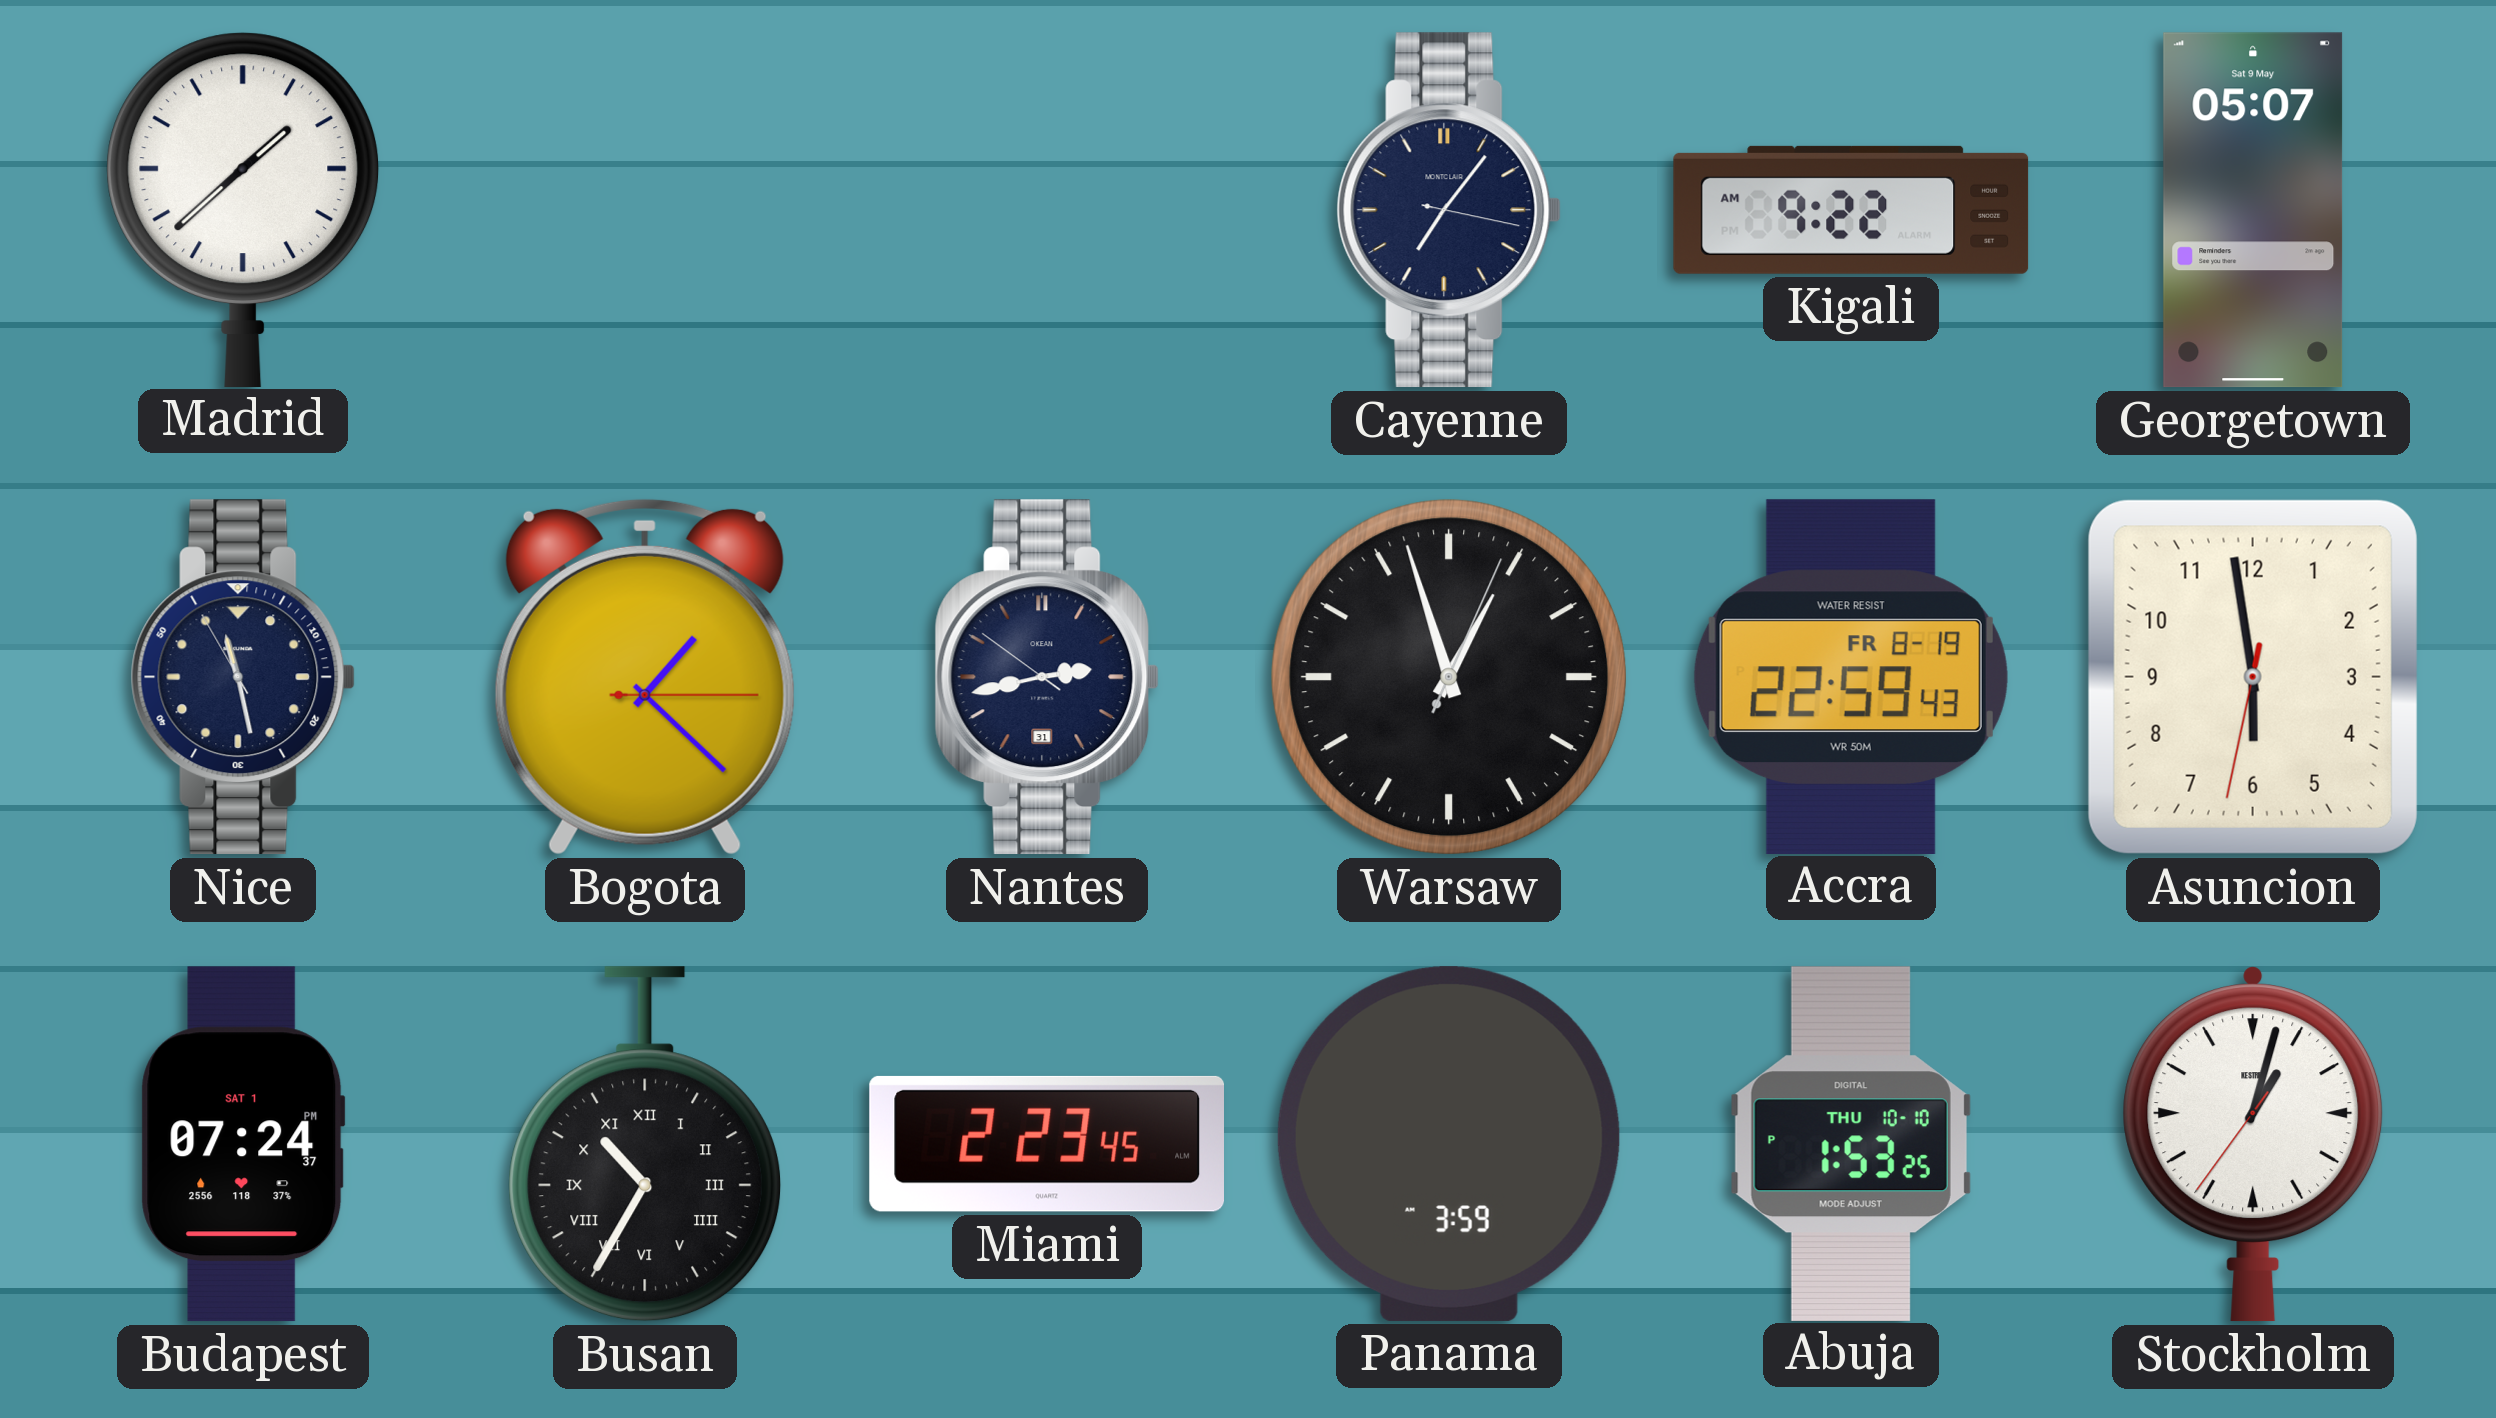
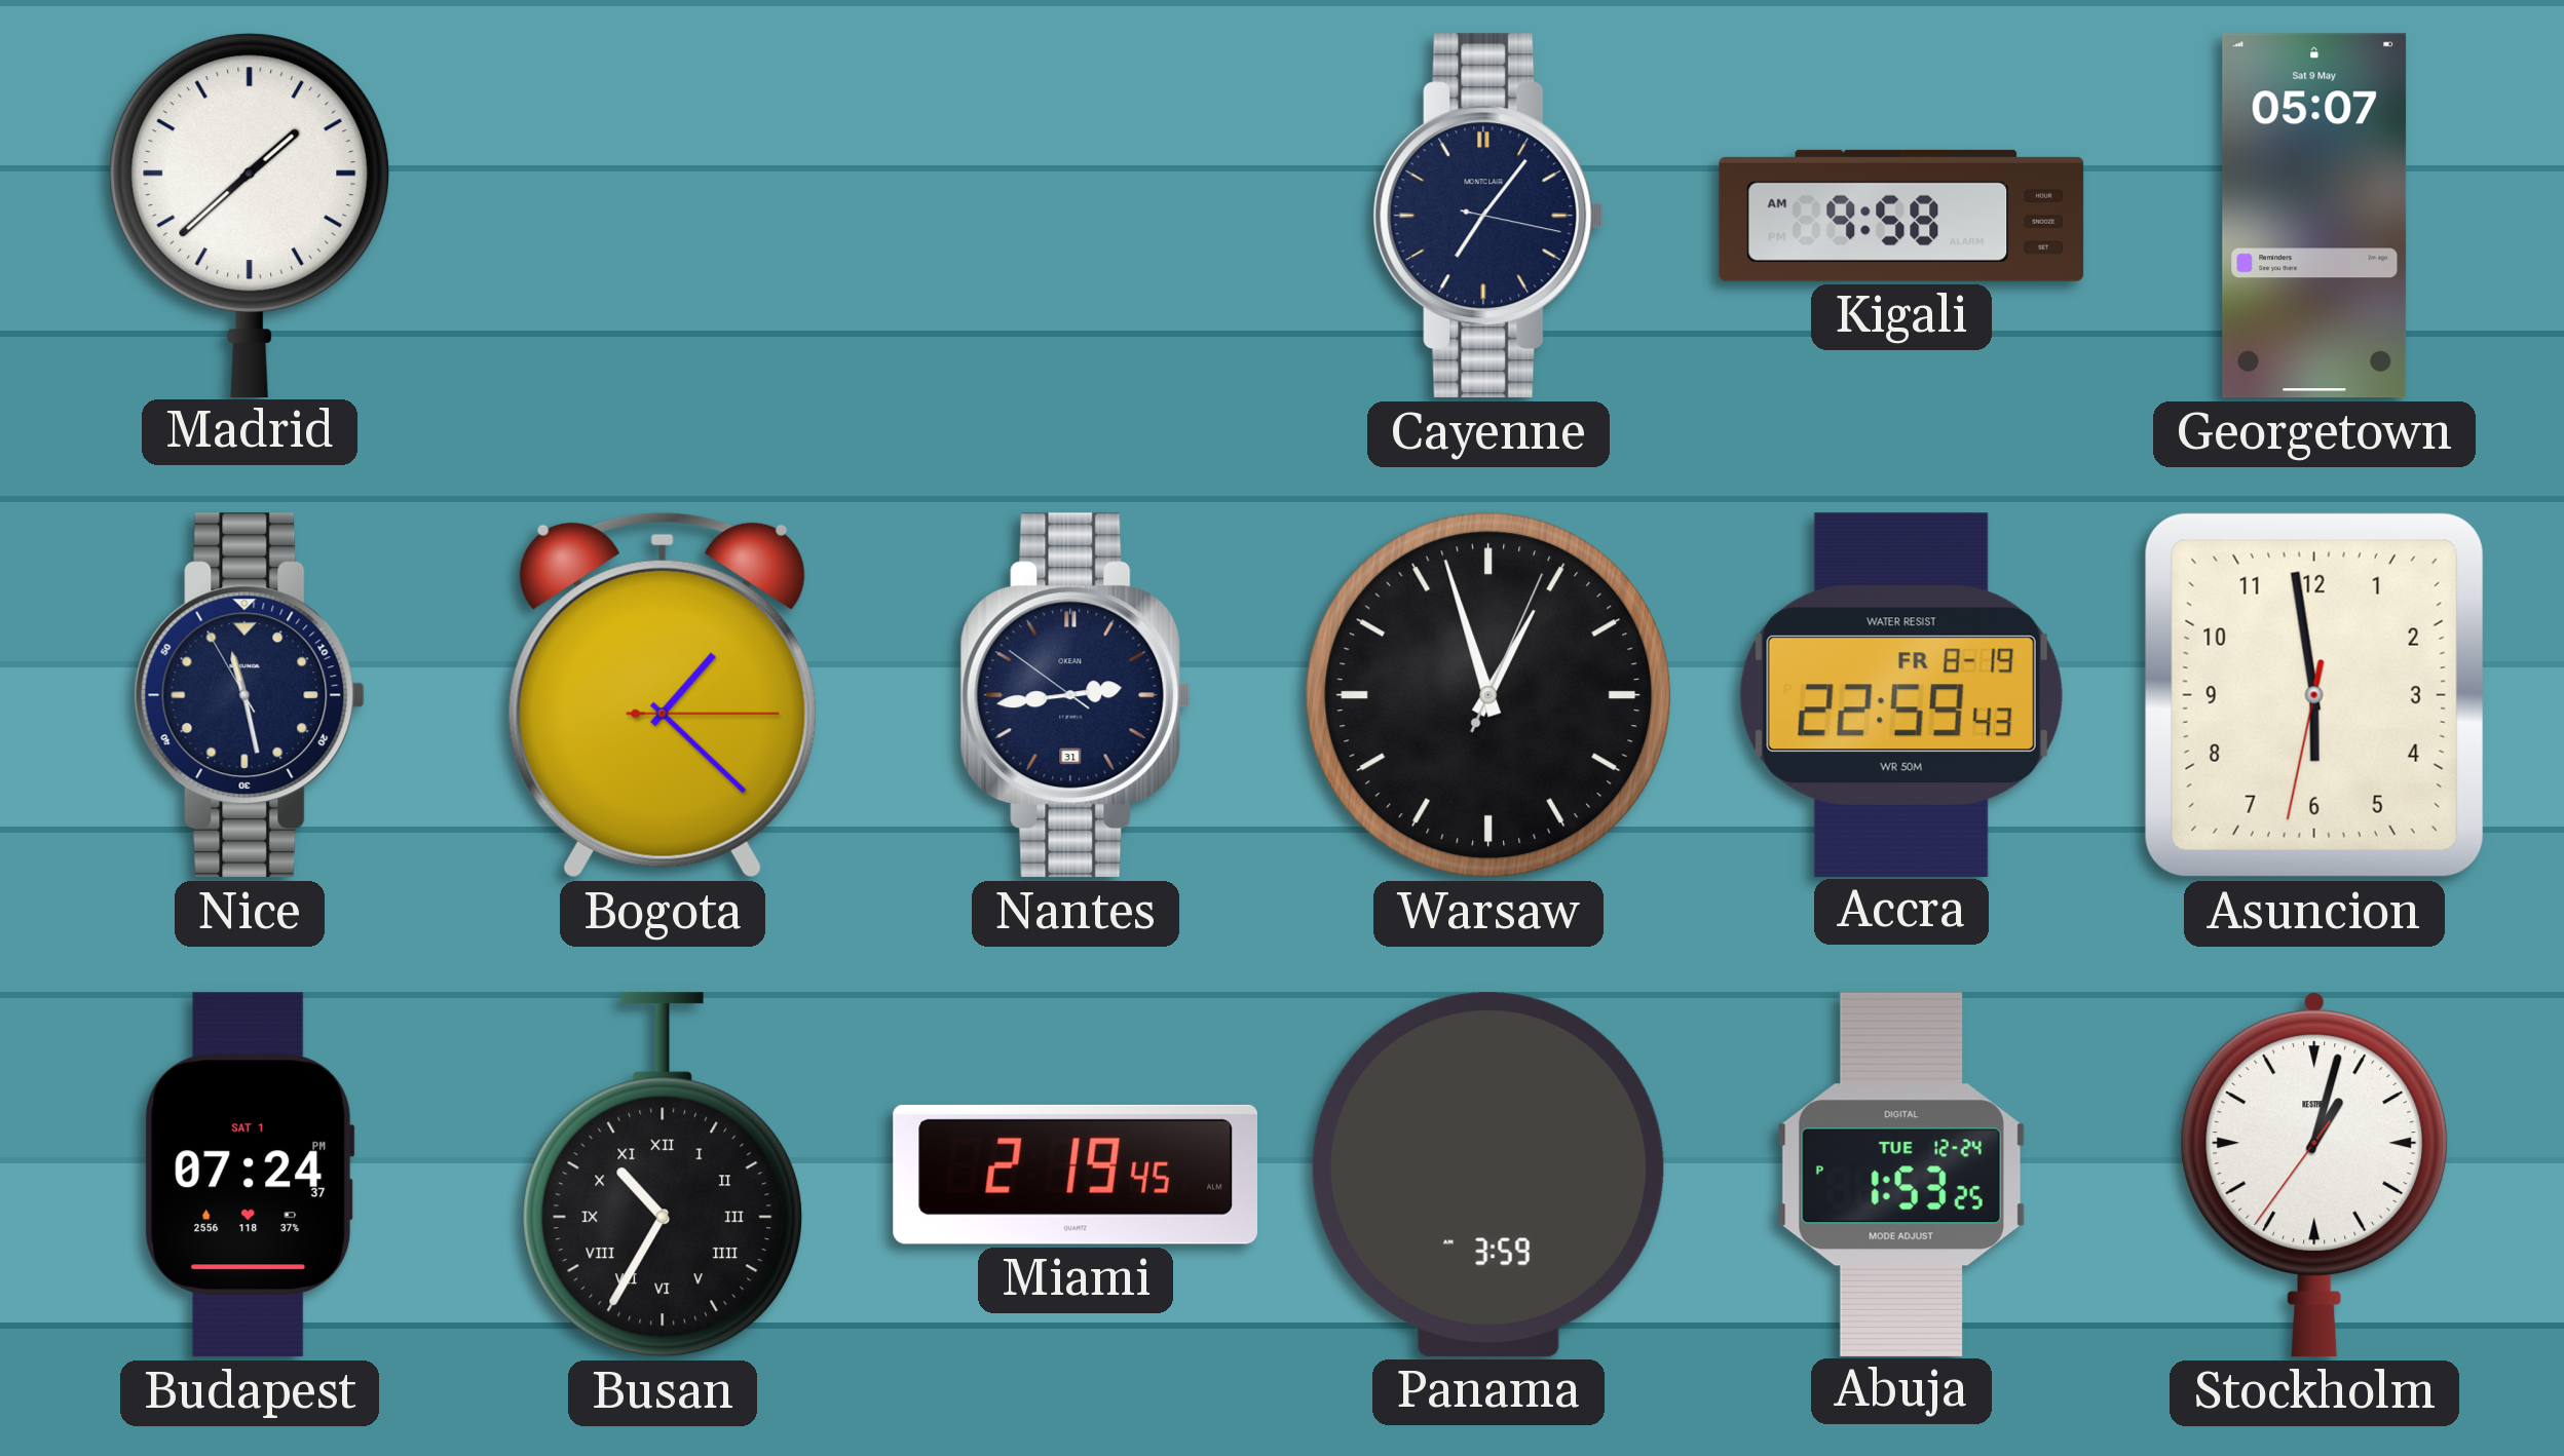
Kigali: 9:22 -> 9:58 (1901, 216)
Nantes: 2:42 -> 2:43 (1076, 695)
Miami: 2:23 -> 2:19 (1074, 1175)
Abuja date: THU 10-10 -> TUE 12-24 (1901, 1174)
